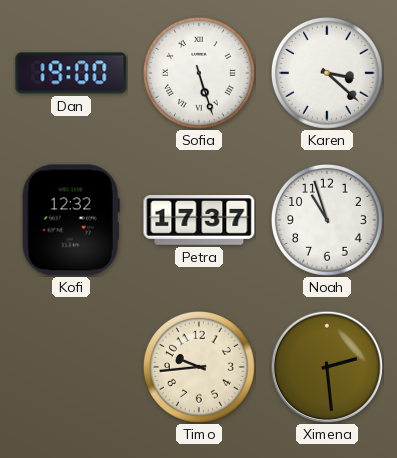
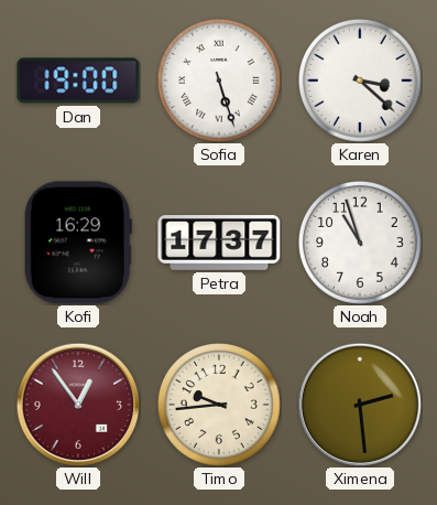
Kofi: 12:32 -> 16:29 (78, 243)
Will: none -> 12:54 (78, 405)
